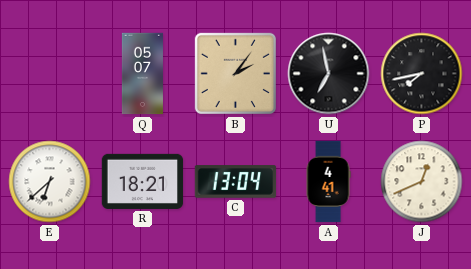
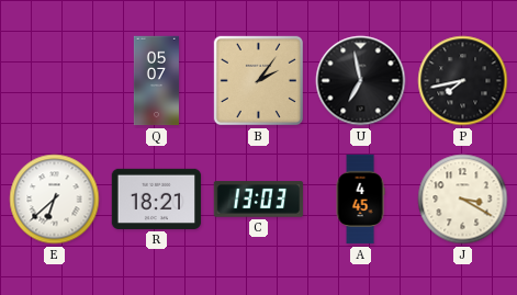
C: 13:04 -> 13:03 (259, 200)
A: 4:41 -> 4:45 (360, 200)
J: 12:41 -> 3:20 (463, 200)
